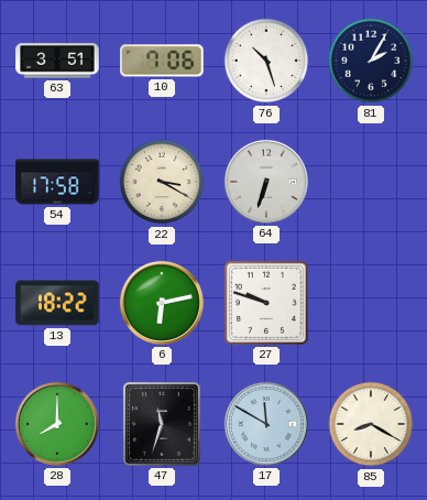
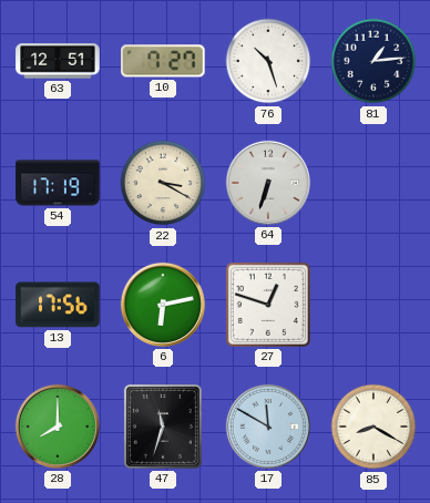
63: 3:51 -> 12:51 (58, 61)
10: 7:06 -> 7:27 (163, 61)
81: 2:05 -> 1:14 (373, 61)
54: 17:58 -> 17:19 (58, 183)
13: 18:22 -> 17:56 (58, 305)
27: 9:48 -> 12:48 (268, 305)
